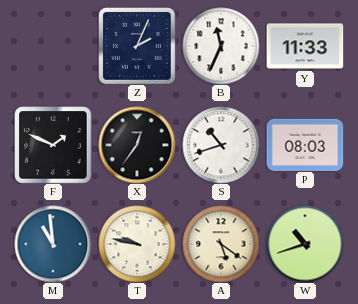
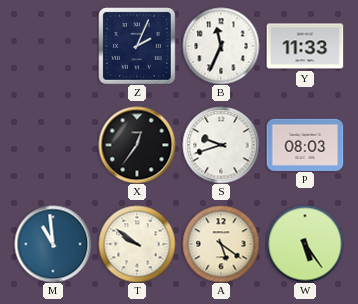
F: 1:49 -> none (53, 145)
S: 10:42 -> 9:42 (221, 145)
T: 9:47 -> 9:51 (137, 244)
W: 10:42 -> 5:24 (305, 244)
